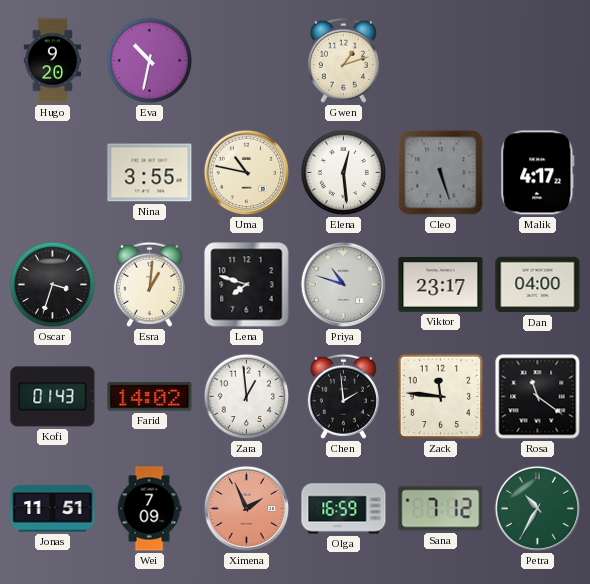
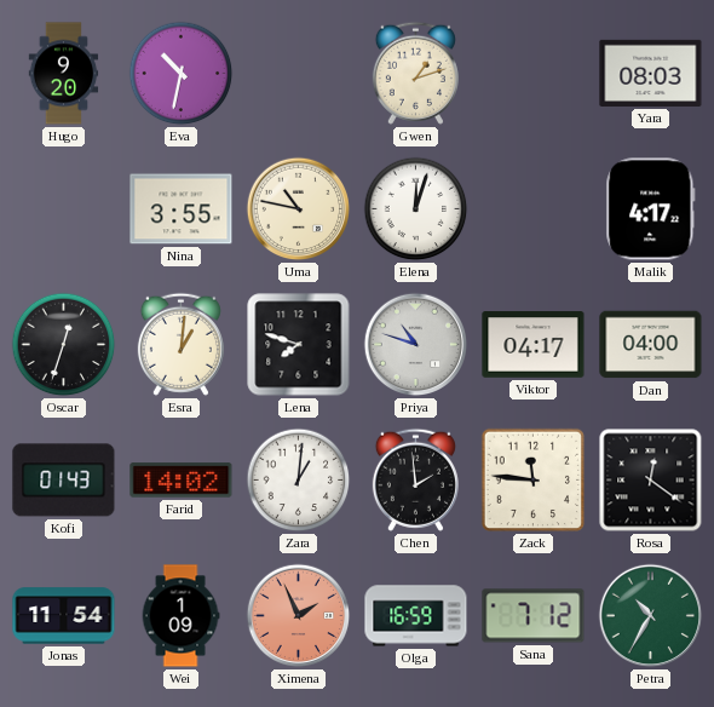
Yara: none -> 08:03 (651, 73)
Elena: 12:29 -> 12:03 (416, 209)
Cleo: 5:27 -> none (441, 173)
Oscar: 3:33 -> 12:33 (64, 345)
Viktor: 23:17 -> 04:17 (534, 345)
Zara: 12:59 -> 1:01 (299, 481)
Rosa: 11:21 -> 12:21 (651, 481)
Jonas: 11:51 -> 11:54 (64, 616)
Wei: 7:09 -> 1:09 (180, 616)
